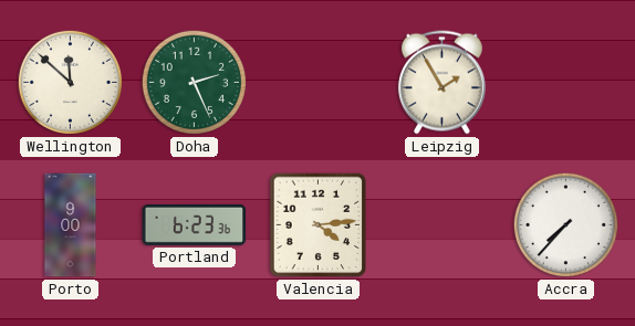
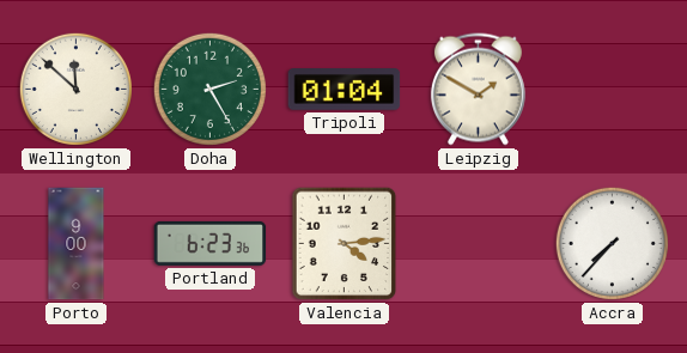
Doha: 2:26 -> 2:25 (209, 89)
Tripoli: none -> 01:04 (345, 90)
Leipzig: 1:55 -> 1:50 (478, 90)
